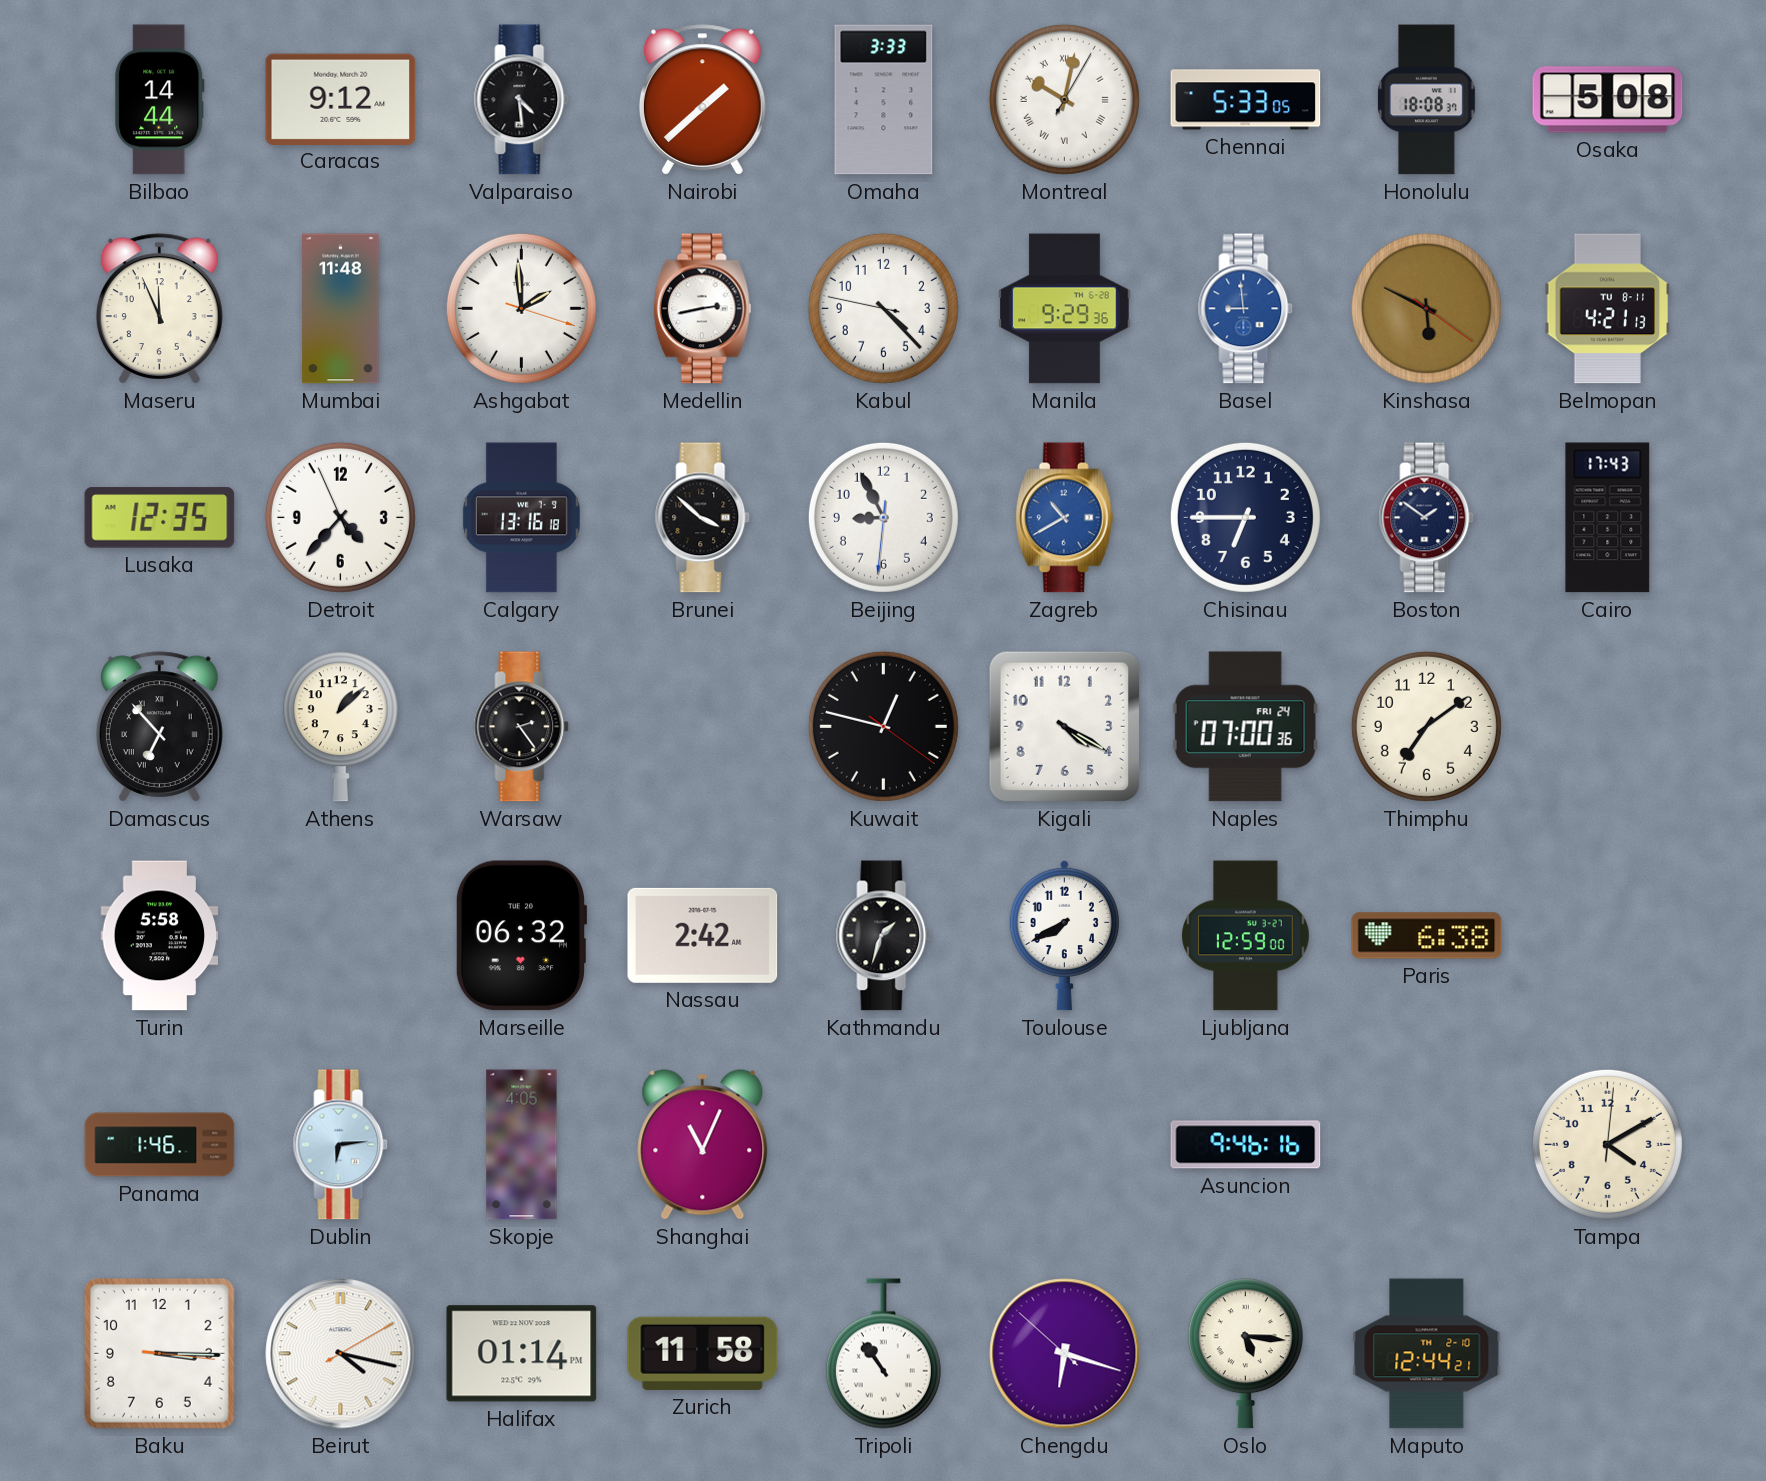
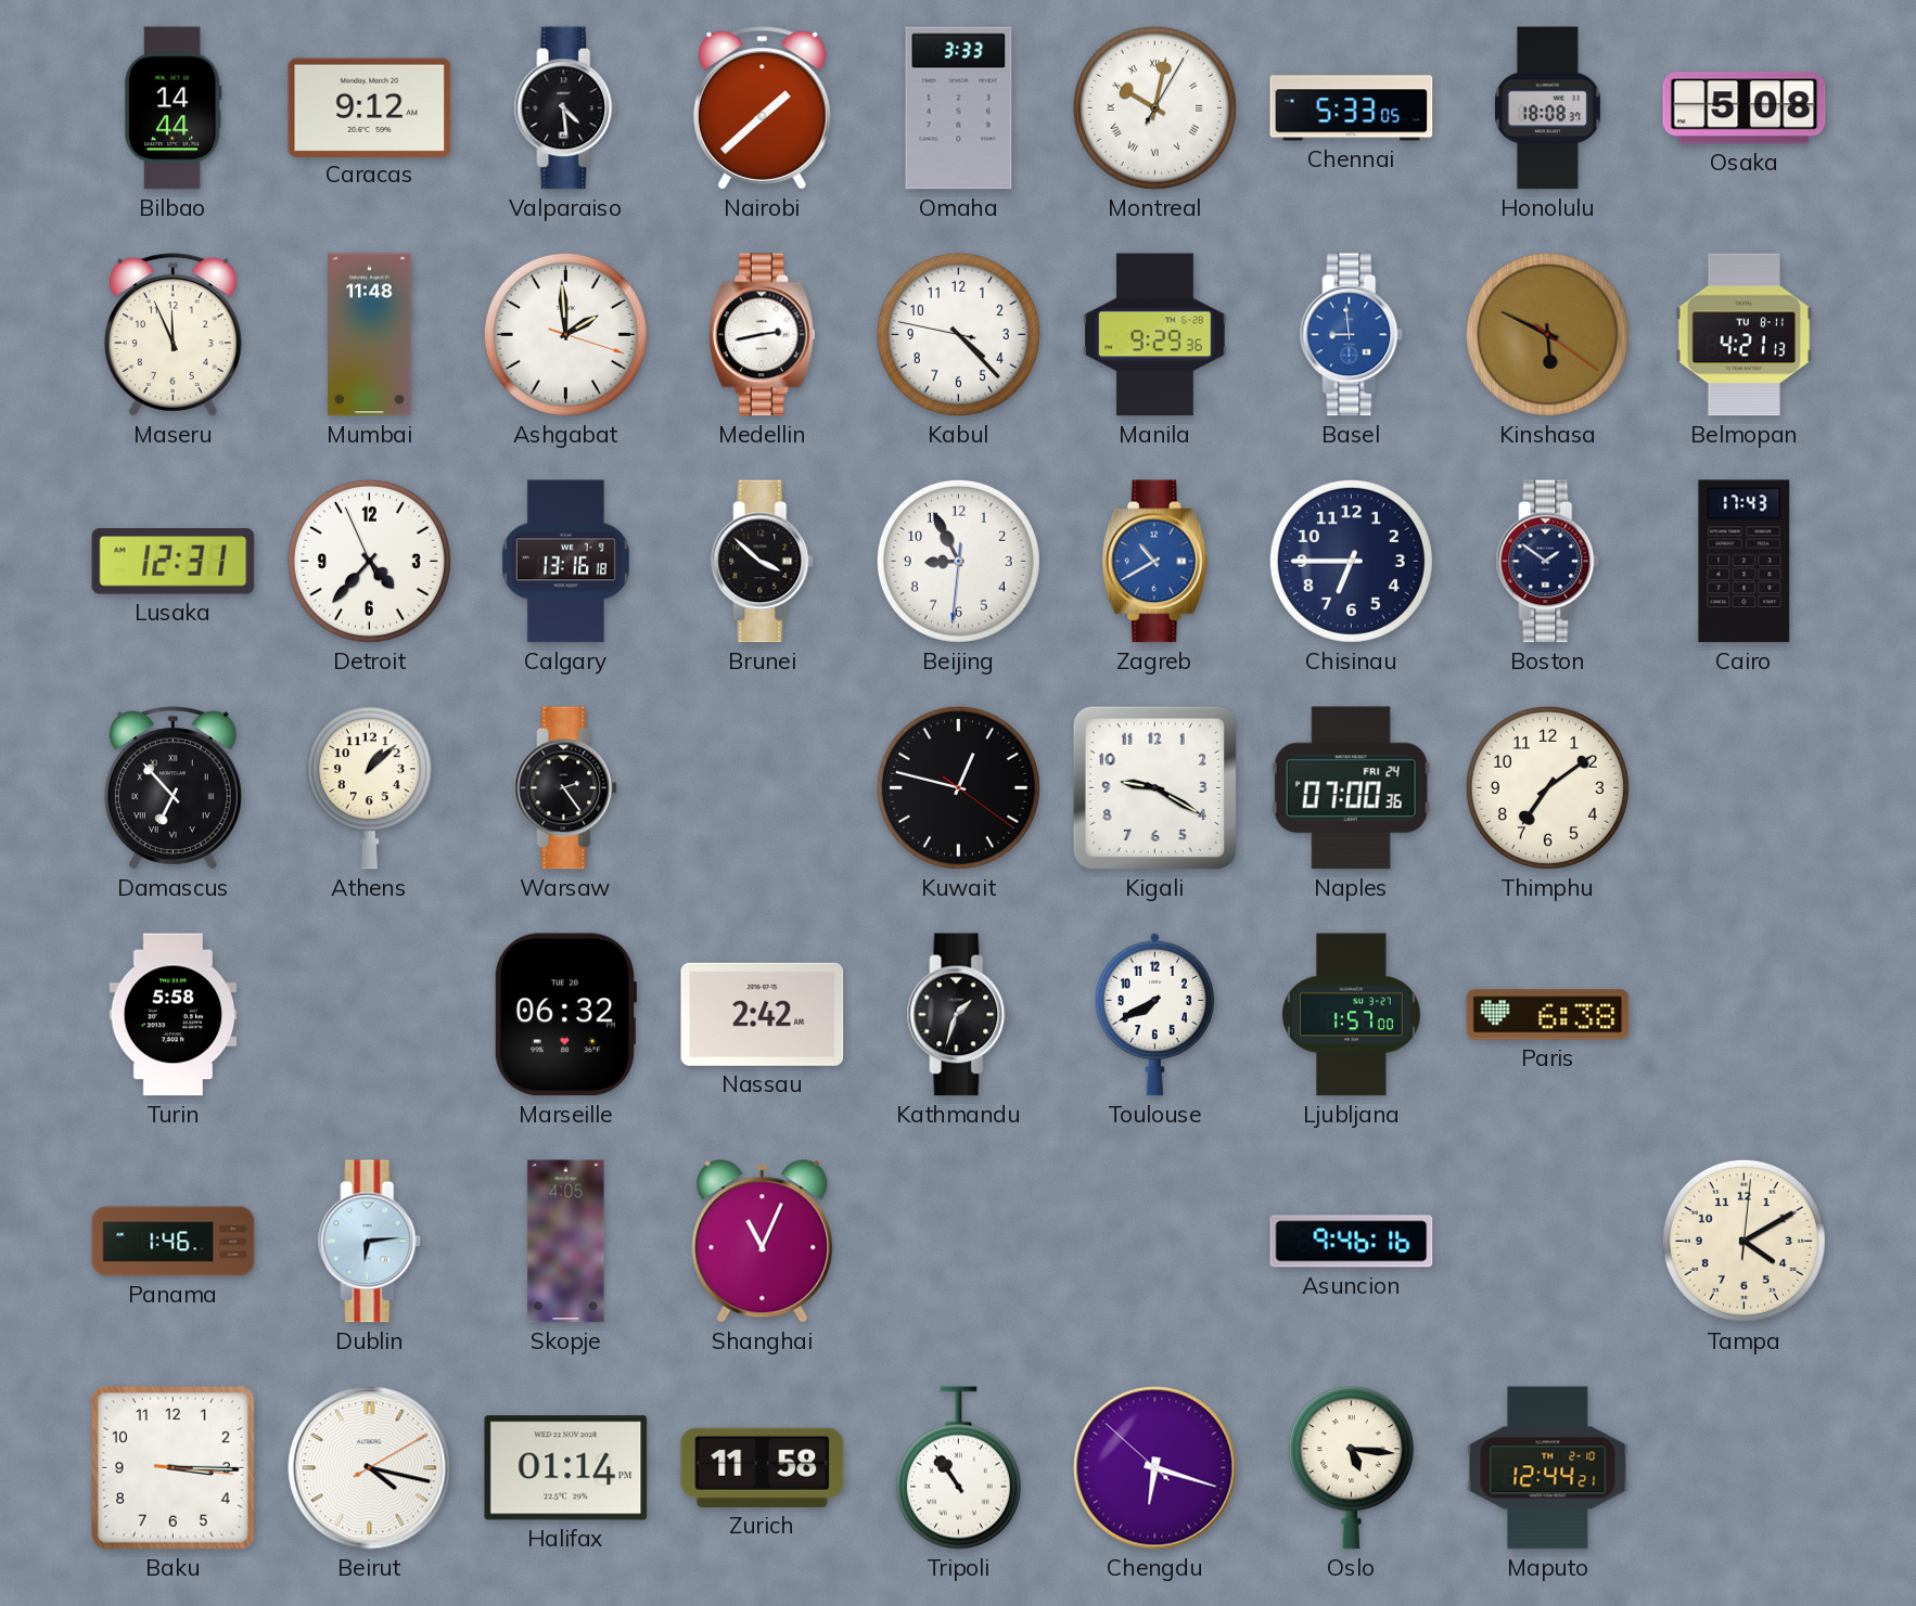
Lusaka: 12:35 -> 12:31 (174, 562)
Kigali: 4:20 -> 9:20 (1154, 787)
Ljubljana: 12:59 -> 1:57 (1352, 1015)
